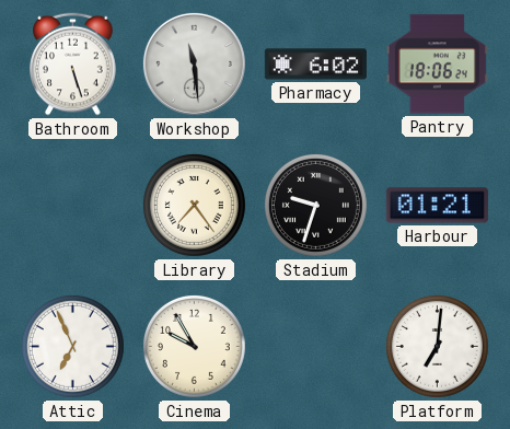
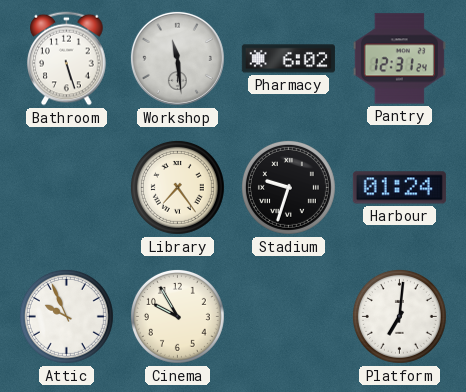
Pantry: 18:06 -> 12:31 (399, 59)
Harbour: 01:21 -> 01:24 (399, 188)
Attic: 6:56 -> 9:56 (66, 316)
